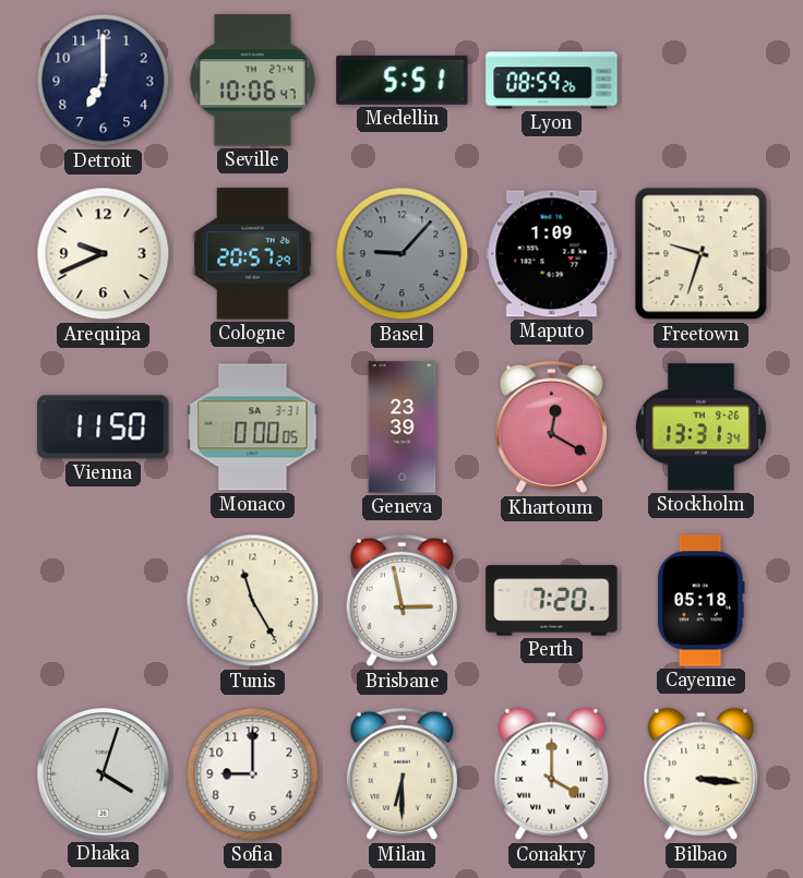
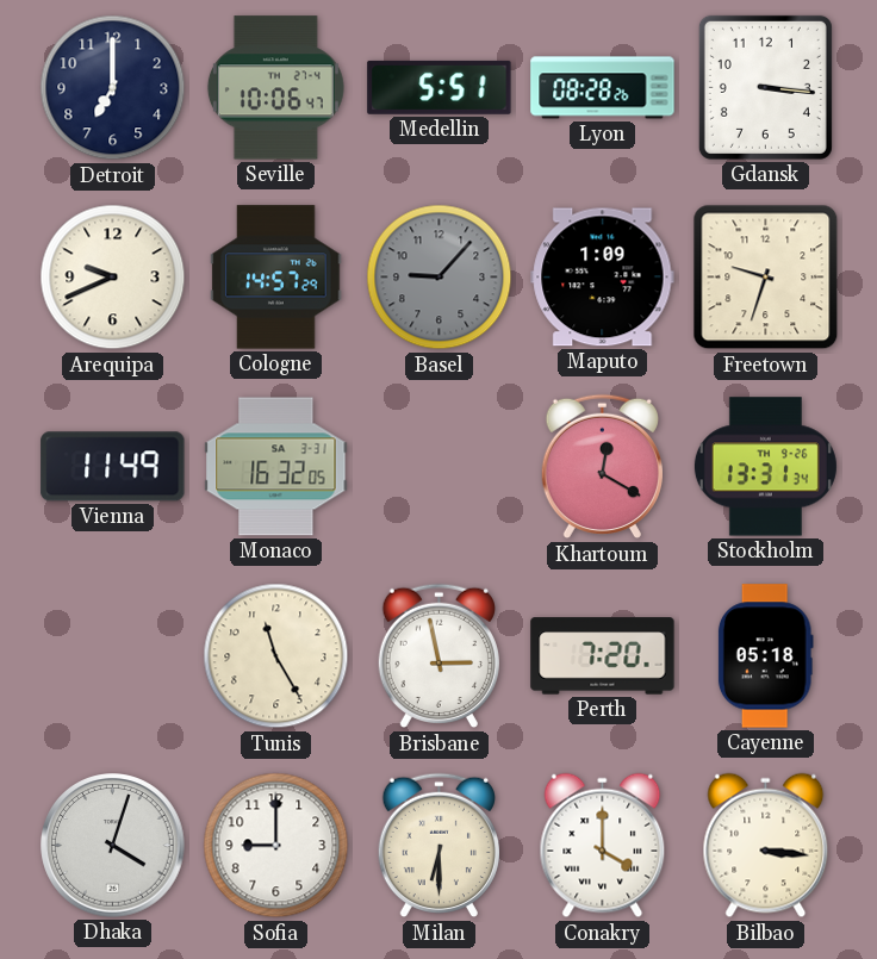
Lyon: 08:59 -> 08:28 (603, 88)
Gdansk: none -> 3:16 (765, 87)
Cologne: 20:57 -> 14:57 (276, 278)
Vienna: 11:50 -> 11:49 (113, 467)
Monaco: 0:00 -> 16:32 (276, 467)
Geneva: 23:39 -> none (403, 428)
